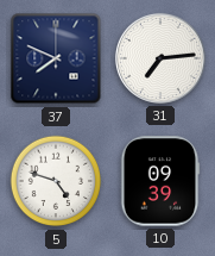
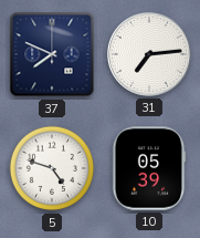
10: 09:39 -> 05:39 (149, 168)
